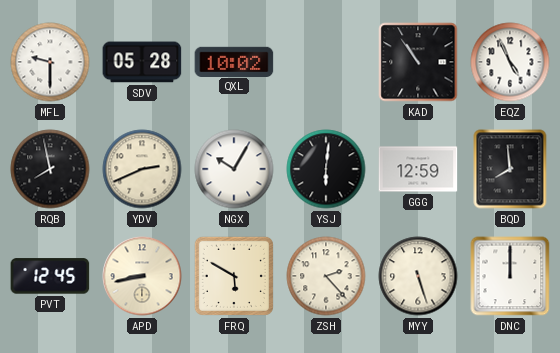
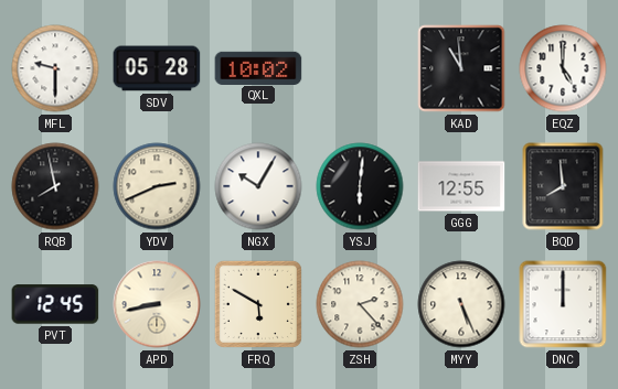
KAD: 10:54 -> 10:59 (461, 68)
EQZ: 4:56 -> 5:00 (563, 68)
GGG: 12:59 -> 12:55 (461, 186)
MYY: 5:27 -> 5:26 (461, 304)
